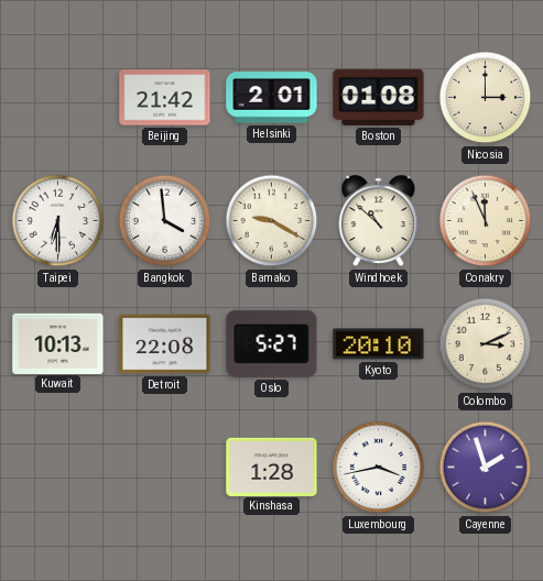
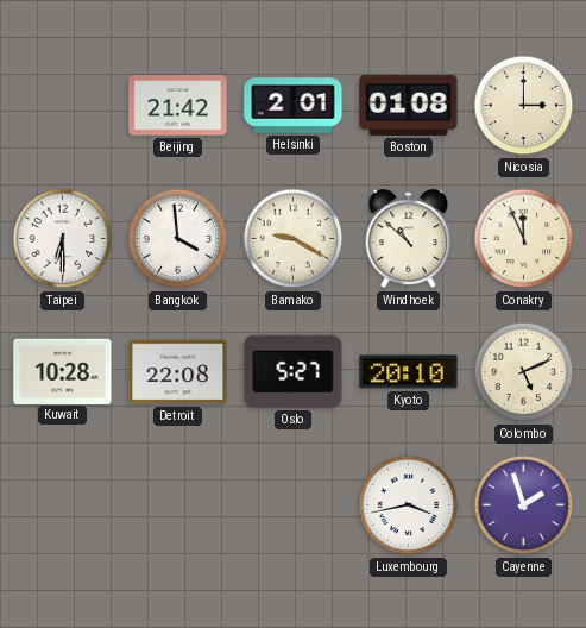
Kuwait: 10:13 -> 10:28 (63, 371)
Colombo: 3:11 -> 5:11 (524, 372)
Kinshasa: 1:28 -> none (272, 467)
